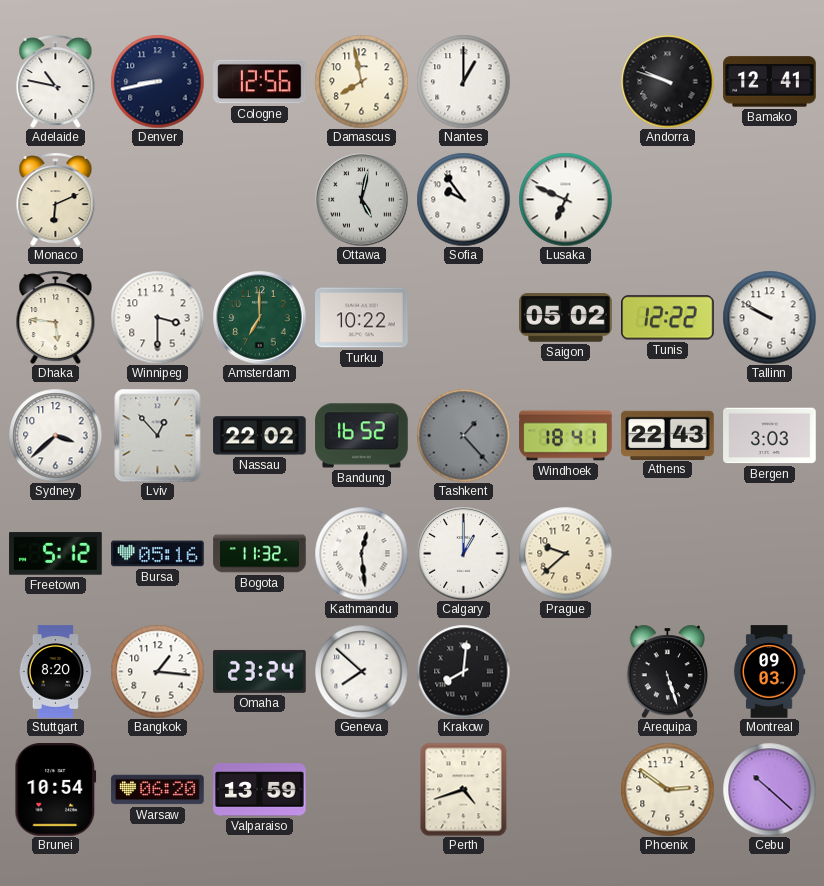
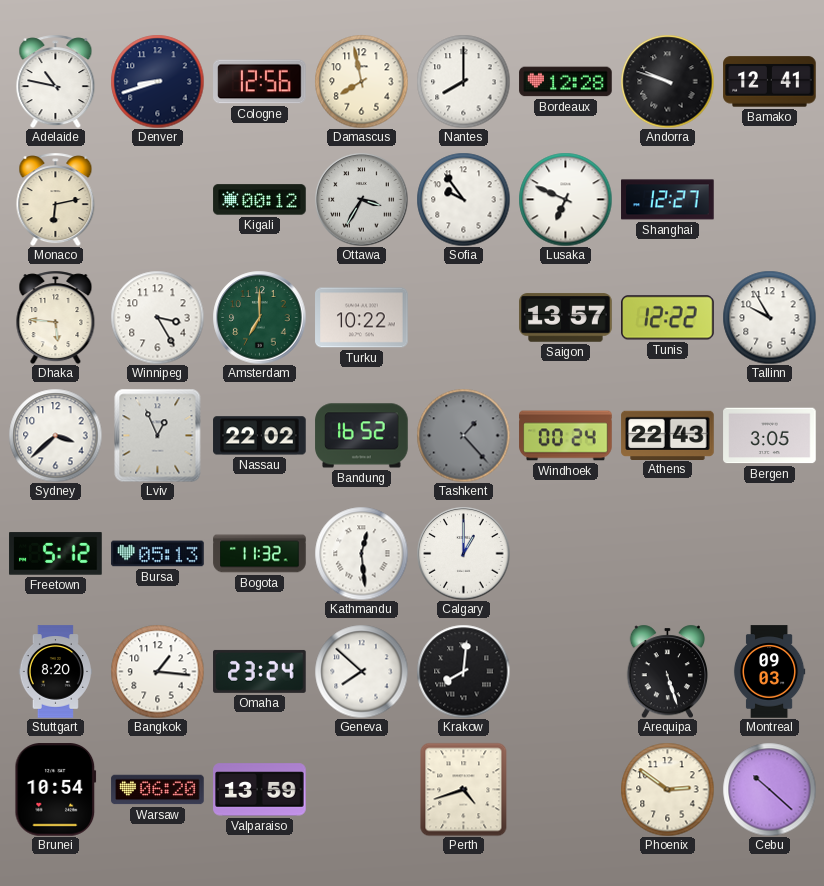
Denver: 8:43 -> 8:42 (157, 81)
Nantes: 1:00 -> 8:00 (463, 81)
Bordeaux: none -> 12:28 (566, 82)
Monaco: 6:11 -> 6:13 (56, 199)
Kigali: none -> 00:12 (260, 200)
Ottawa: 5:02 -> 3:35 (361, 199)
Shanghai: none -> 12:27 (668, 200)
Winnipeg: 3:30 -> 3:25 (157, 317)
Saigon: 05:02 -> 13:57 (566, 318)
Tallinn: 9:50 -> 9:55 (769, 317)
Lviv: 12:53 -> 12:56 (158, 435)
Windhoek: 18:41 -> 00:24 (566, 436)
Bergen: 3:03 -> 3:05 (770, 436)
Bursa: 05:16 -> 05:13 (158, 554)
Prague: 9:38 -> none (565, 553)
